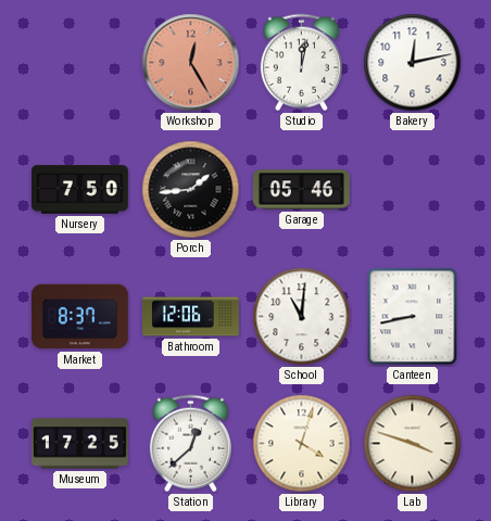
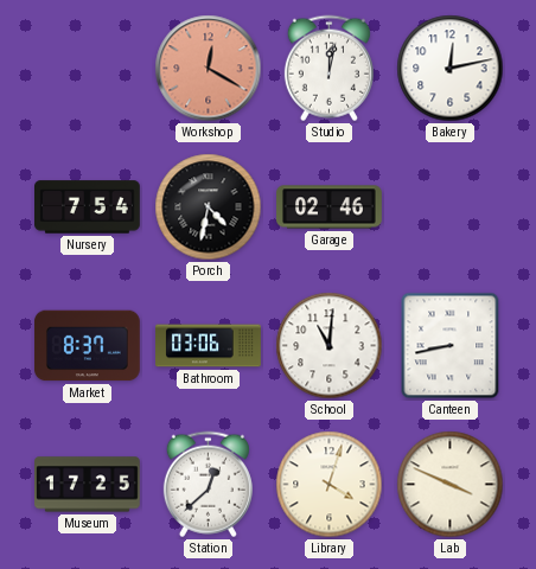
Workshop: 12:25 -> 12:20 (209, 69)
Nursery: 7:50 -> 7:54 (88, 207)
Porch: 1:44 -> 4:32 (209, 207)
Garage: 05:46 -> 02:46 (330, 207)
Bathroom: 12:06 -> 03:06 (209, 346)
Lab: 3:48 -> 3:49 (451, 485)
